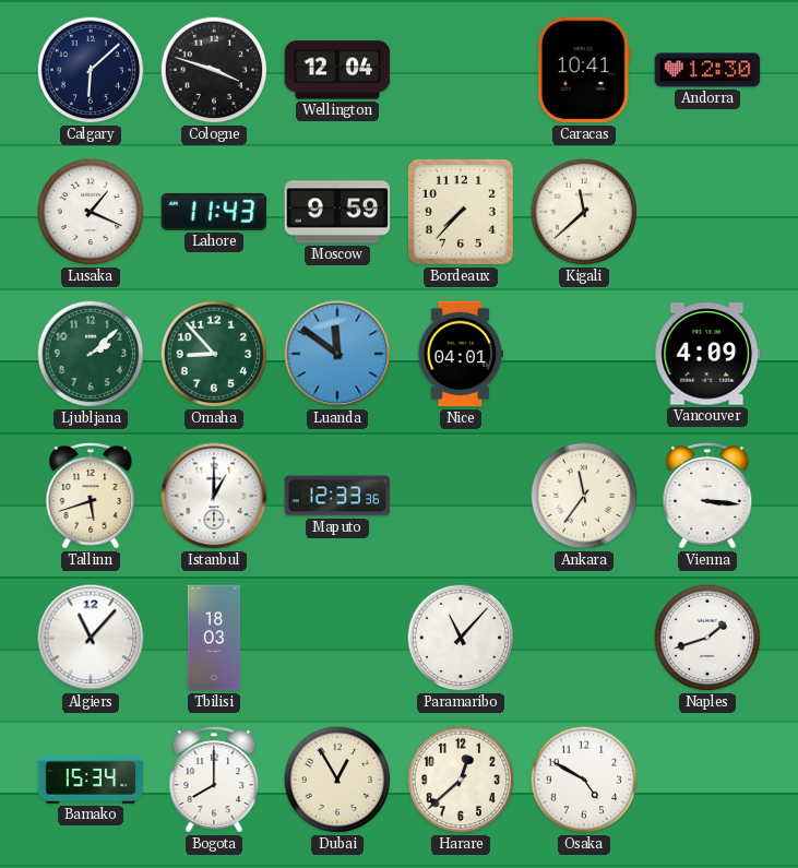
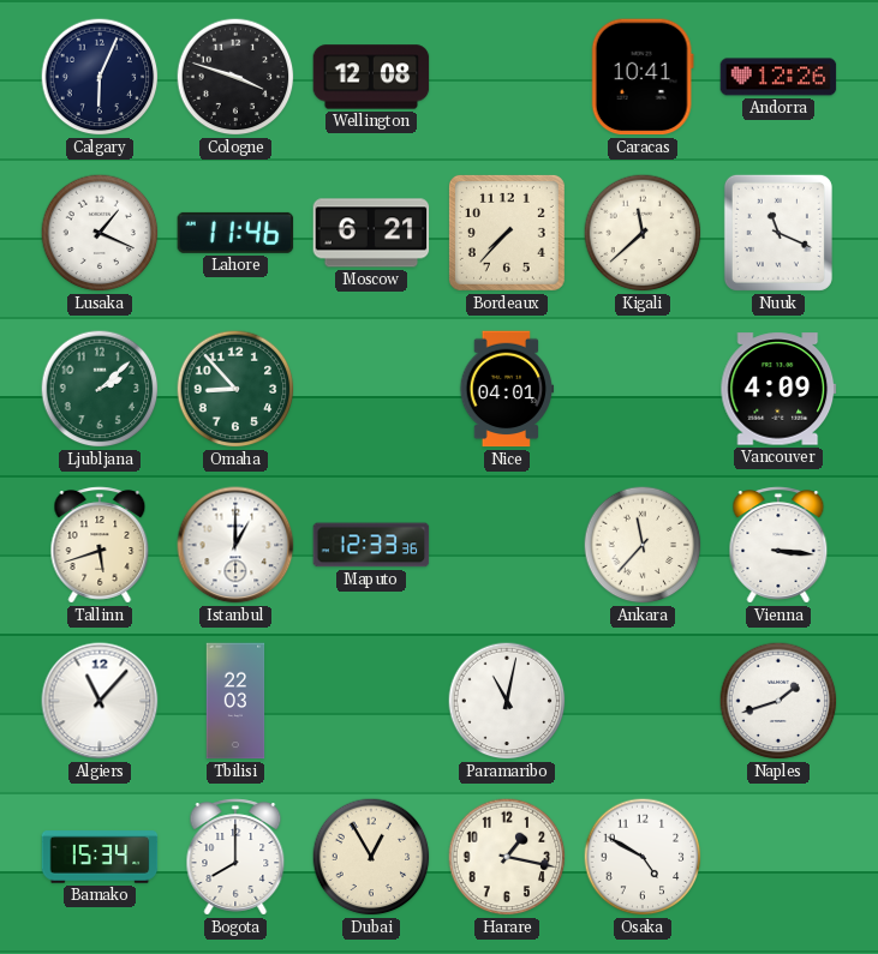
Calgary: 6:08 -> 6:04 (100, 77)
Wellington: 12:04 -> 12:08 (371, 77)
Andorra: 12:30 -> 12:26 (778, 77)
Lahore: 11:43 -> 11:46 (235, 233)
Moscow: 9:59 -> 6:21 (371, 233)
Nuuk: none -> 11:19 (778, 233)
Luanda: 11:51 -> none (337, 354)
Ankara: 11:36 -> 11:37 (643, 545)
Tbilisi: 18:03 -> 22:03 (235, 701)
Paramaribo: 11:07 -> 11:02 (507, 701)
Harare: 12:38 -> 1:17 (507, 857)
